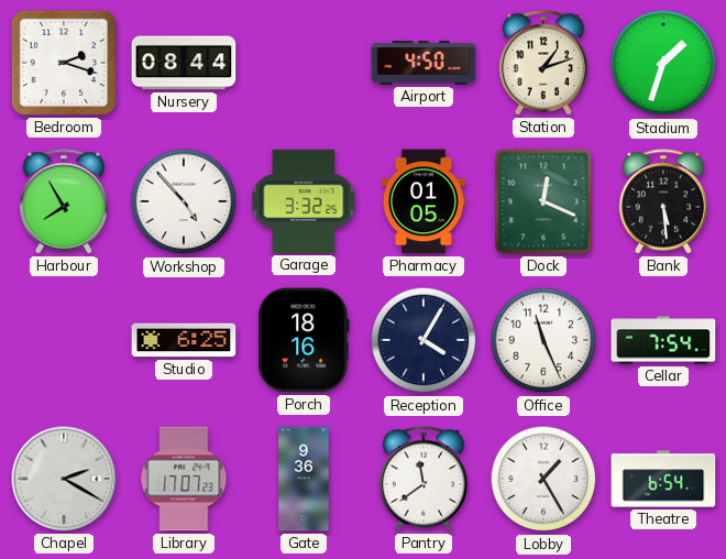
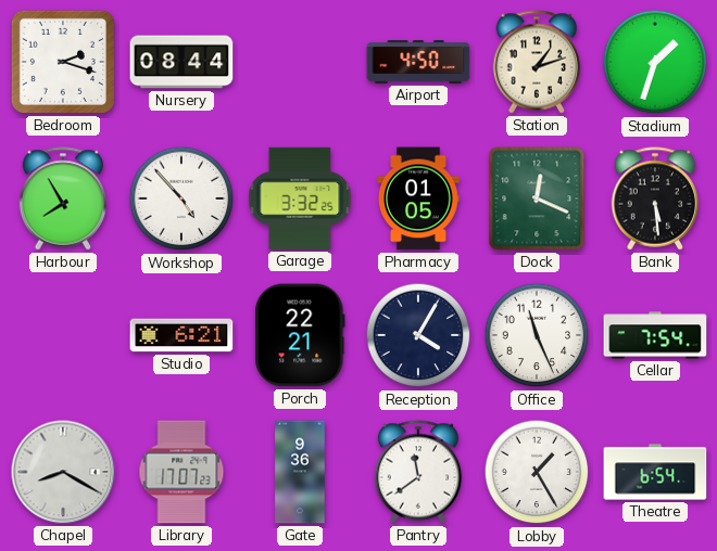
Studio: 6:25 -> 6:21 (181, 335)
Porch: 18:16 -> 22:21 (300, 335)
Chapel: 2:20 -> 8:20 (63, 472)
